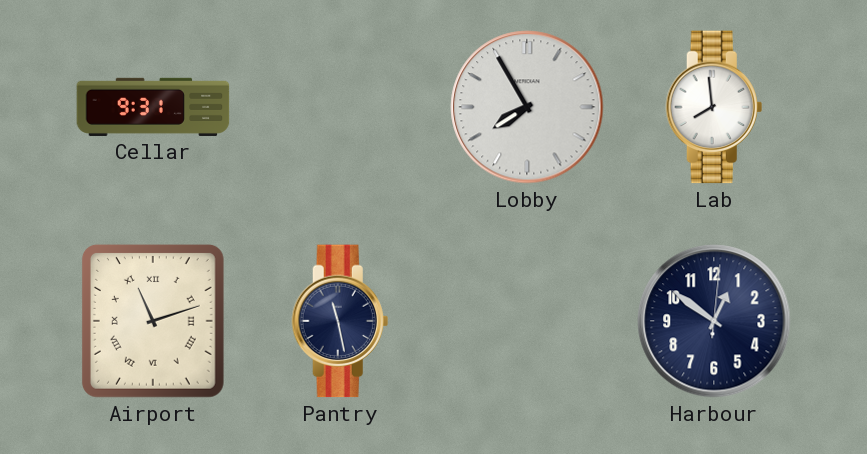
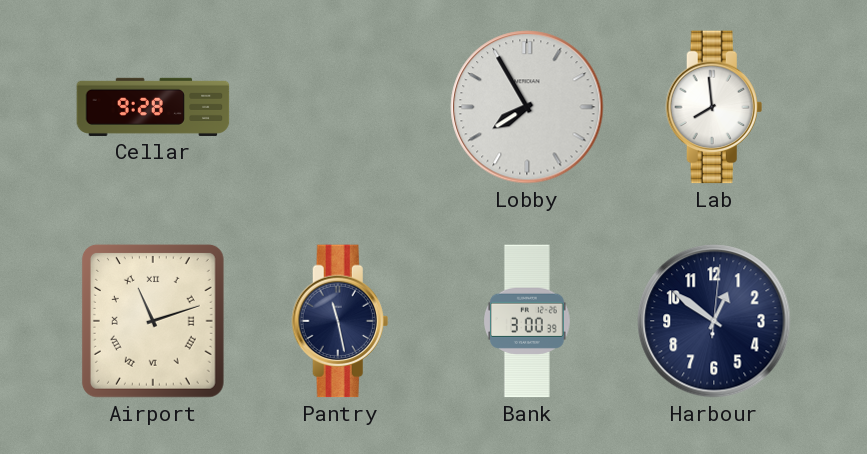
Cellar: 9:31 -> 9:28 (153, 107)
Bank: none -> 3:00 (528, 321)
